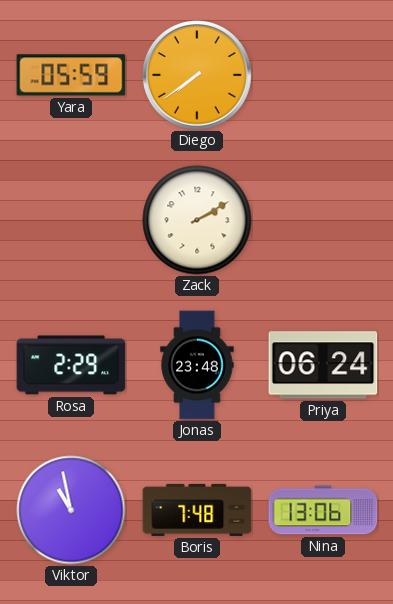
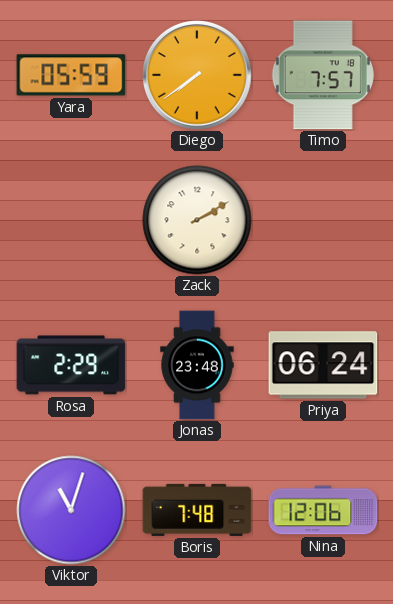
Timo: none -> 7:57 (323, 75)
Viktor: 10:58 -> 11:03 (71, 510)
Nina: 13:06 -> 12:06 (323, 510)
